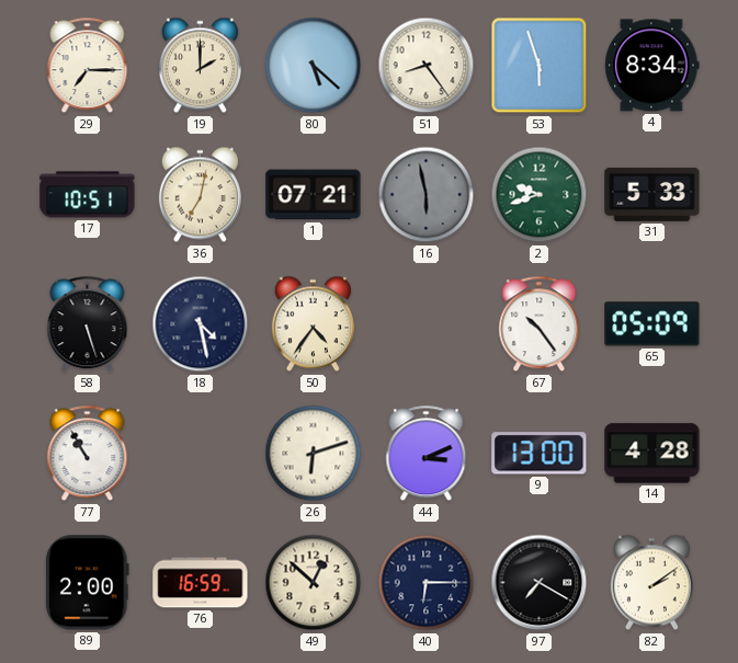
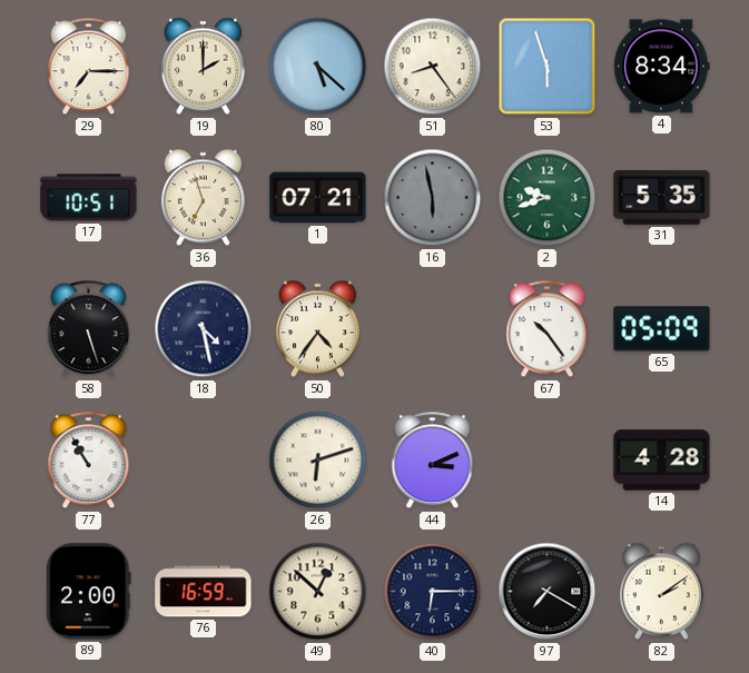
36: 7:02 -> 6:57 (203, 198)
31: 5:33 -> 5:35 (662, 197)
9: 13:00 -> none (540, 454)
